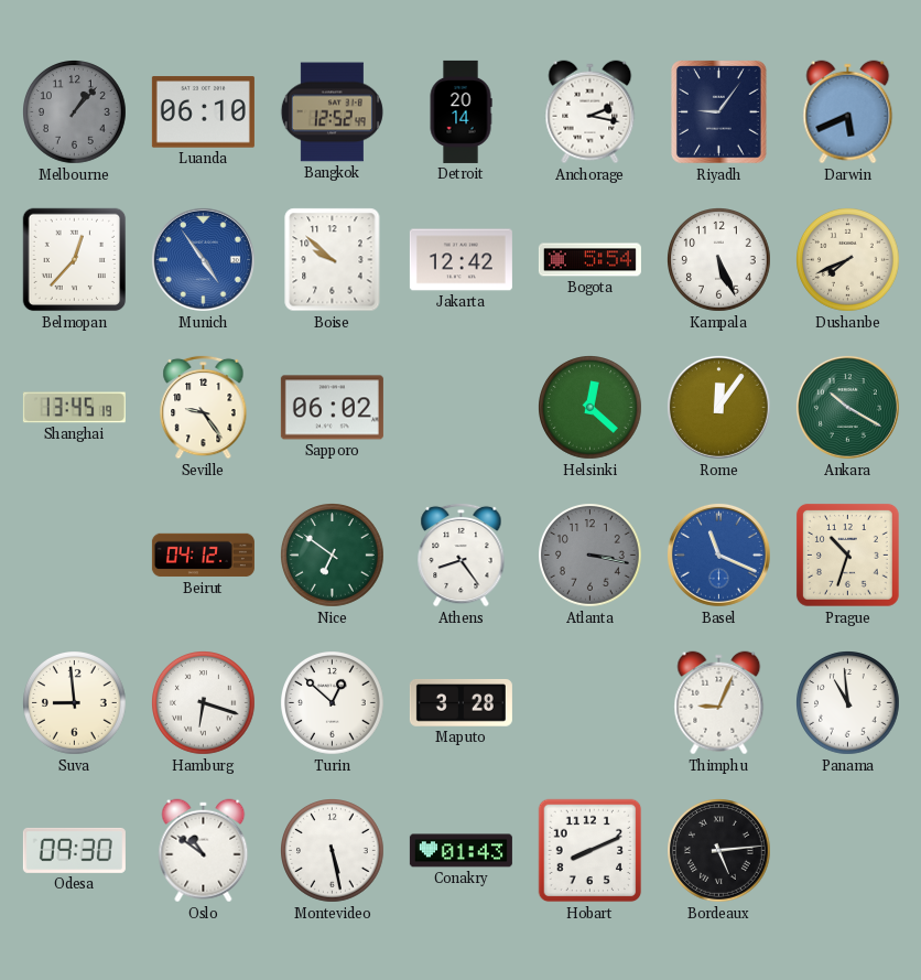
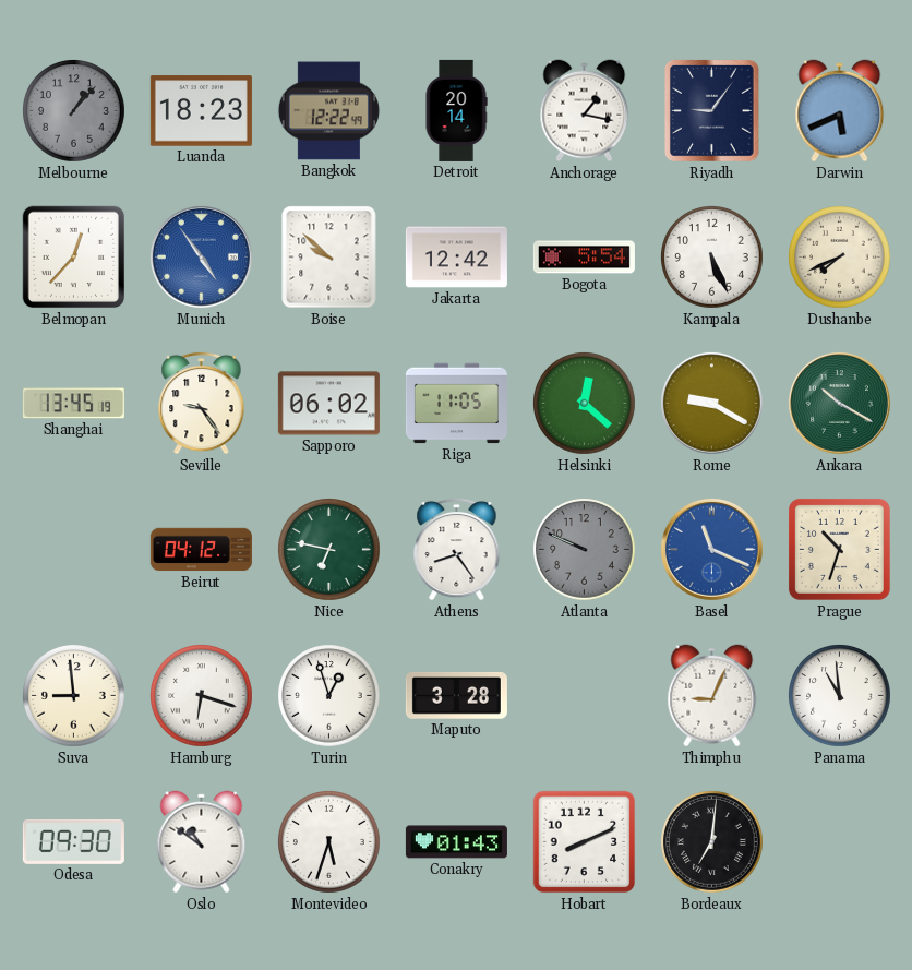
Luanda: 06:10 -> 18:23 (201, 111)
Bangkok: 12:52 -> 12:22 (328, 111)
Anchorage: 2:17 -> 1:17 (585, 111)
Riga: none -> 11:05 (456, 404)
Rome: 12:06 -> 9:20 (711, 403)
Nice: 6:51 -> 6:47 (329, 550)
Atlanta: 3:17 -> 9:49 (585, 550)
Turin: 12:52 -> 12:57 (329, 696)
Montevideo: 5:28 -> 5:33 (329, 842)
Bordeaux: 5:14 -> 7:01 (712, 842)
